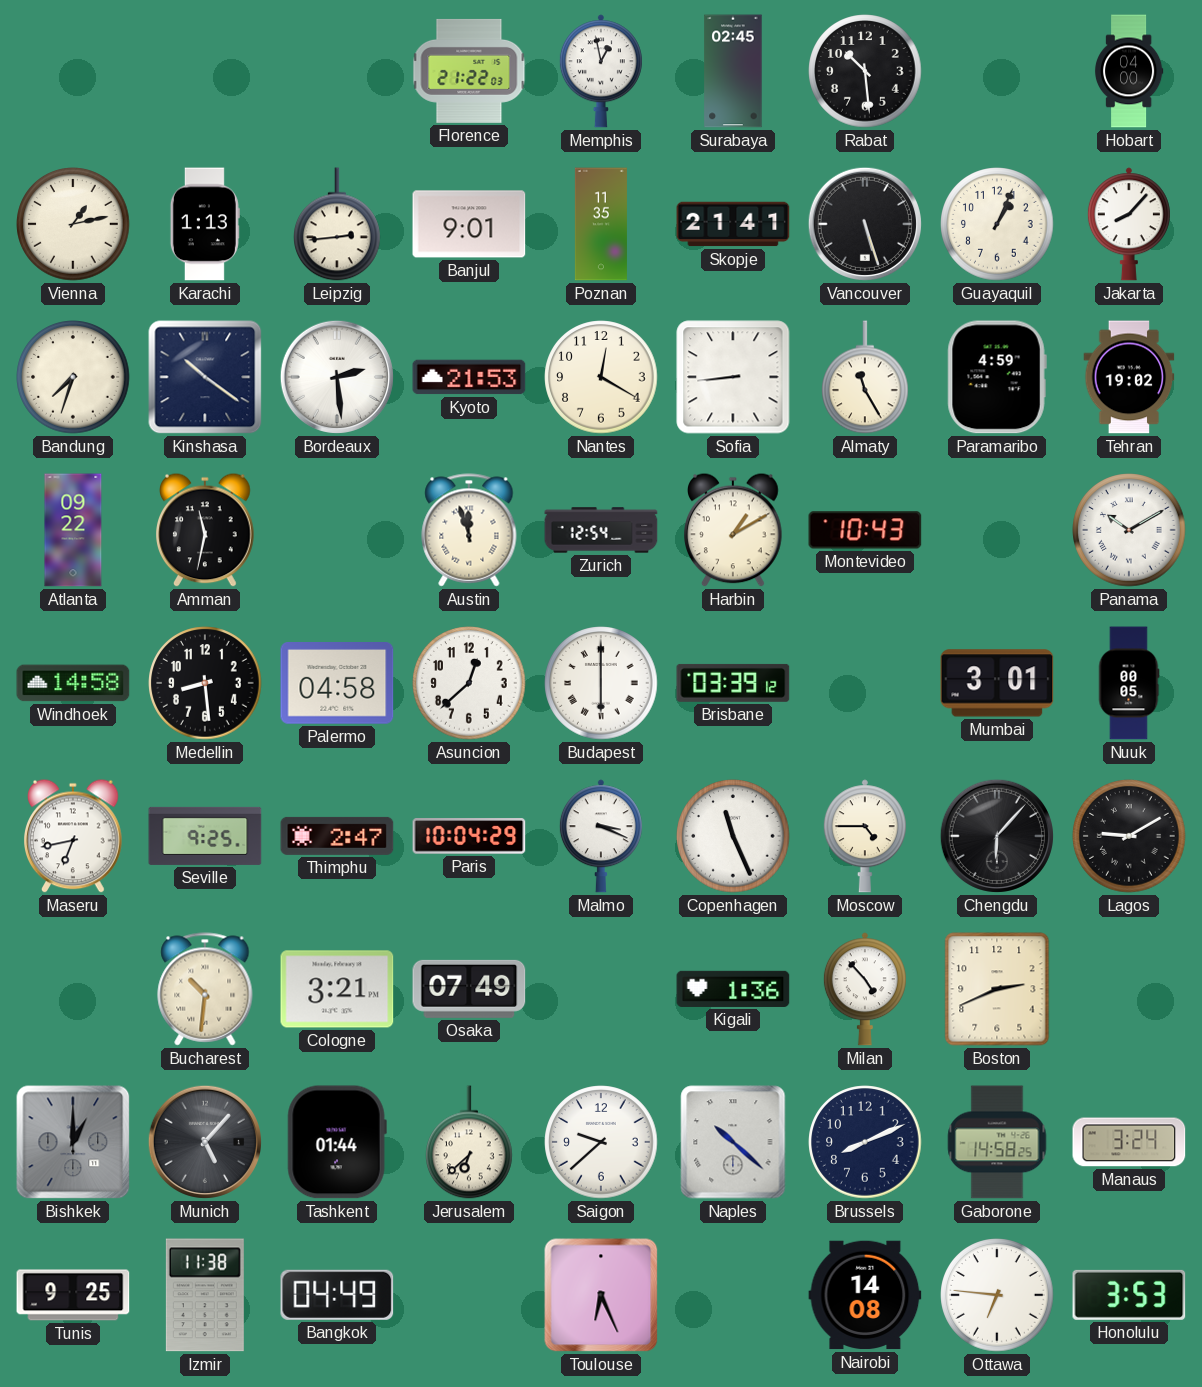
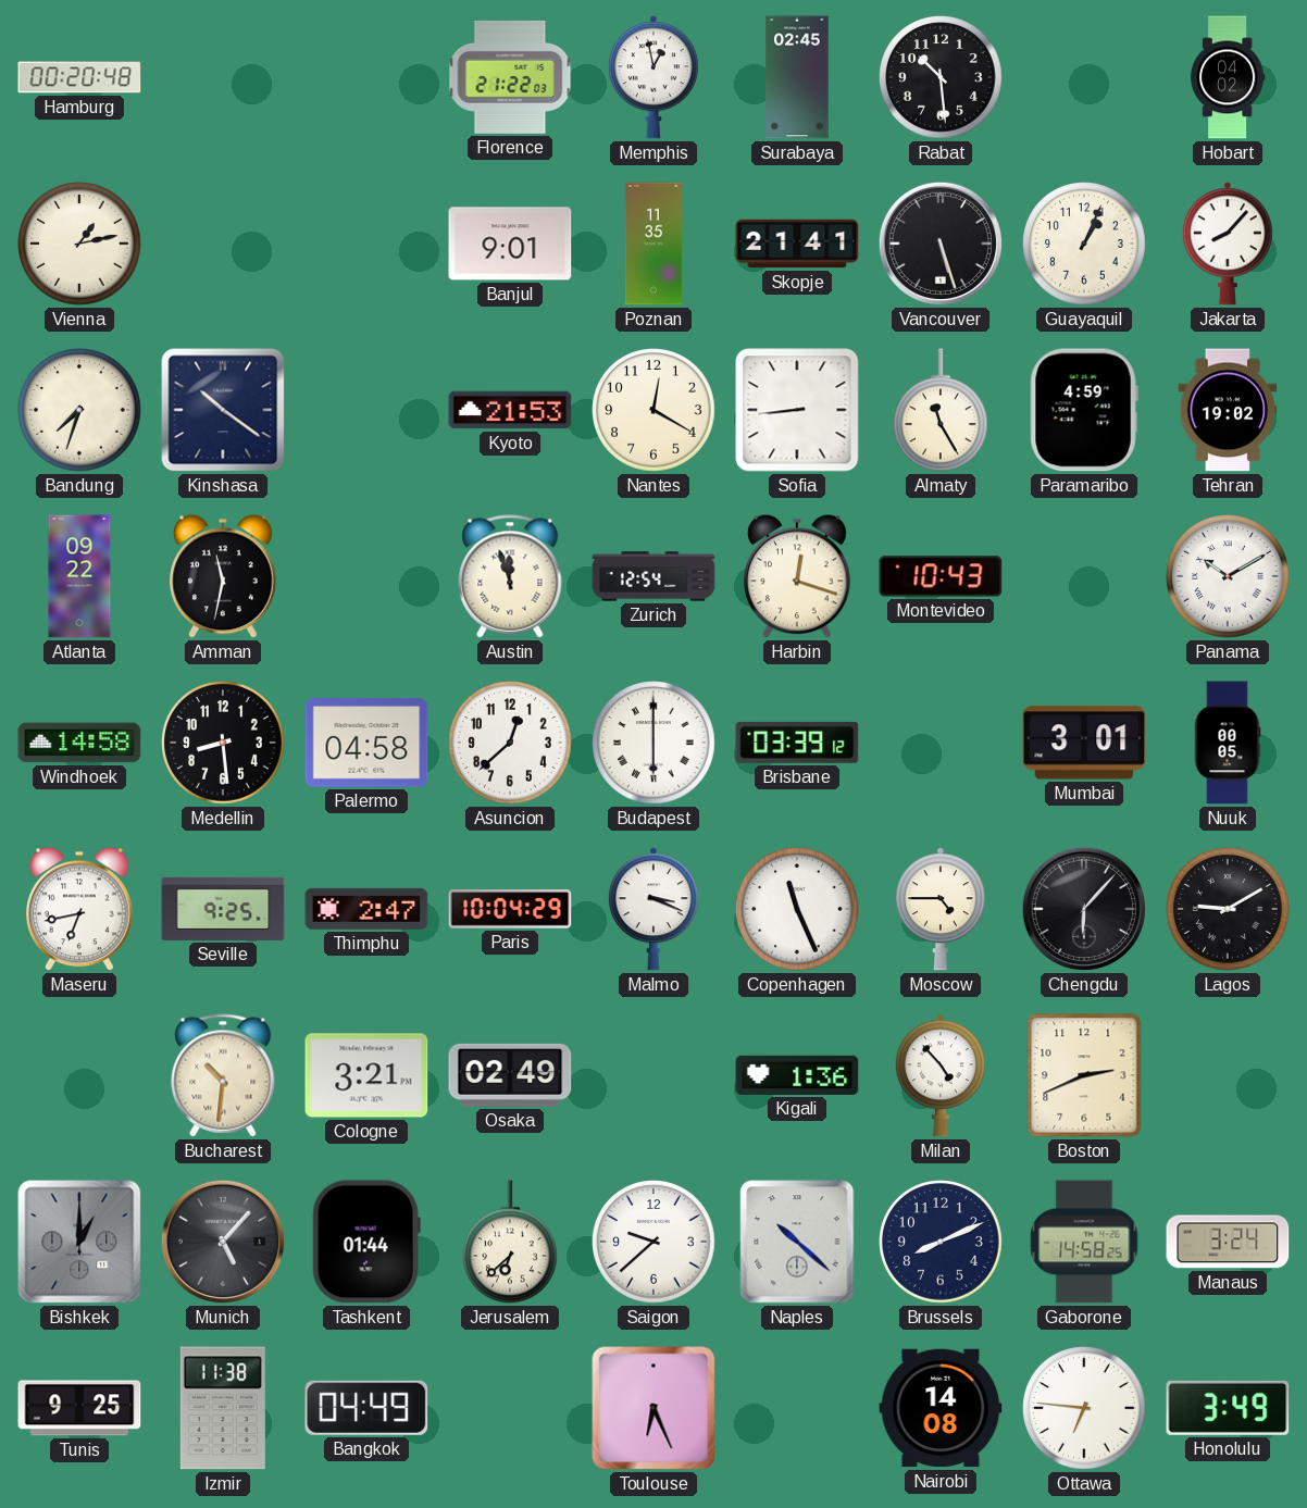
Hamburg: none -> 00:20 (79, 77)
Hobart: 04:00 -> 04:02 (1228, 77)
Karachi: 1:13 -> none (205, 224)
Leipzig: 2:44 -> none (338, 224)
Bordeaux: 2:29 -> none (337, 377)
Harbin: 1:10 -> 12:18 (798, 576)
Osaka: 07:49 -> 02:49 (510, 1075)
Honolulu: 3:53 -> 3:49 (1228, 1408)
